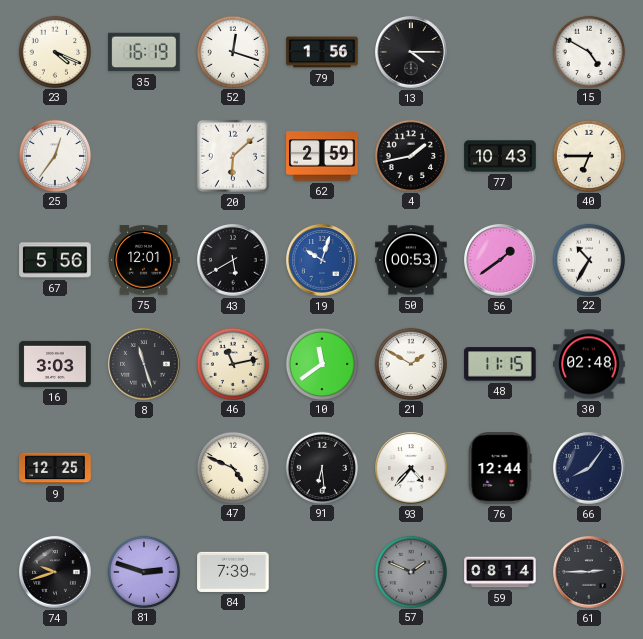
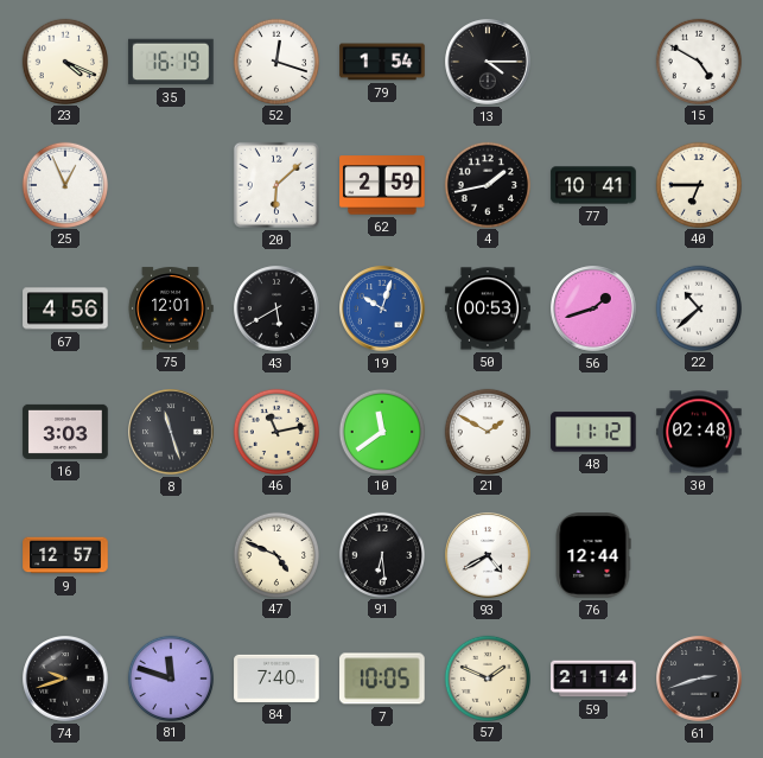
79: 1:56 -> 1:54 (382, 62)
25: 12:36 -> 12:56 (64, 184)
77: 10:43 -> 10:41 (593, 185)
67: 5:56 -> 4:56 (65, 308)
56: 1:39 -> 1:42 (593, 308)
22: 10:35 -> 10:38 (698, 307)
48: 11:15 -> 11:12 (593, 432)
9: 12:25 -> 12:57 (65, 555)
93: 4:37 -> 4:40 (488, 555)
66: 8:06 -> none (589, 468)
81: 2:48 -> 11:48 (170, 677)
84: 7:39 -> 7:40 (276, 679)
7: none -> 10:05 (383, 679)
57 dial: grey -> cream (487, 677)
59: 08:14 -> 21:14 (593, 679)
61: 2:45 -> 2:42 (699, 679)
